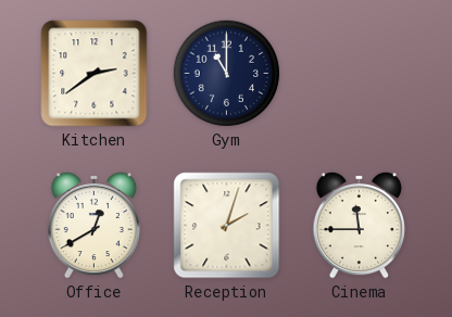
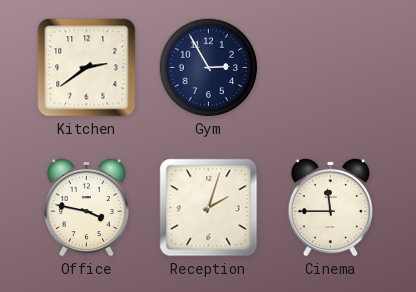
Gym: 11:00 -> 2:55 (209, 68)
Office: 12:40 -> 3:47 (86, 207)
